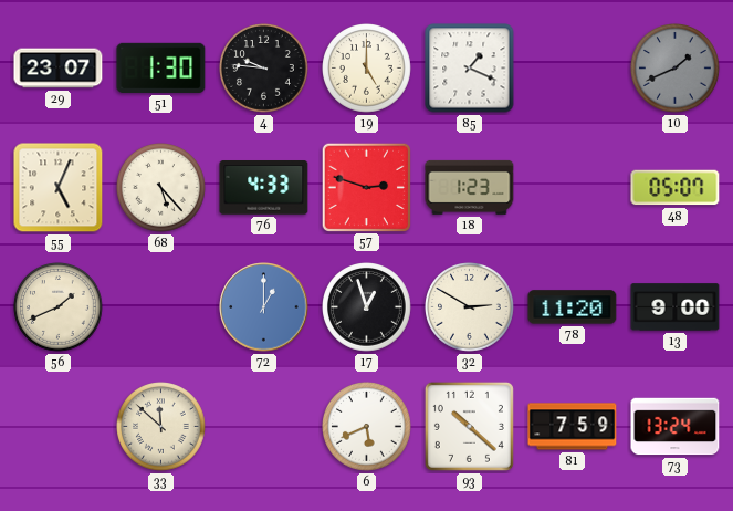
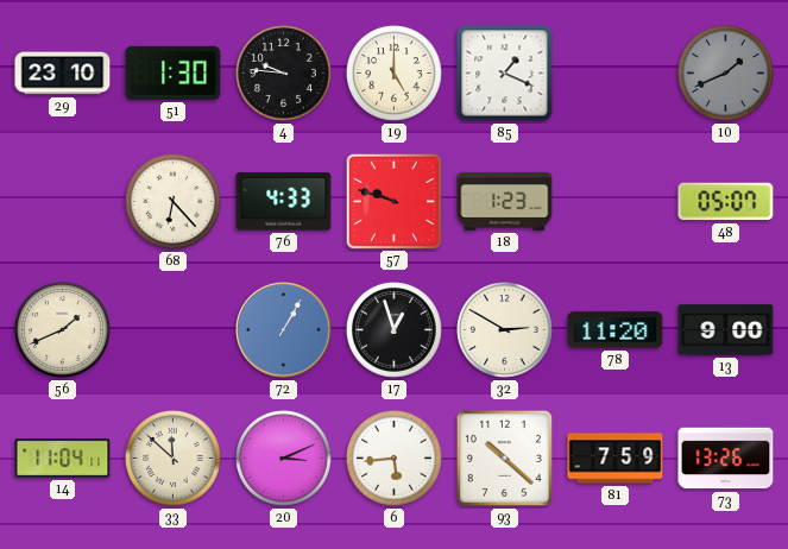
29: 23:07 -> 23:10 (63, 74)
55: 5:04 -> none (59, 188)
68: 5:23 -> 6:23 (174, 202)
57: 2:48 -> 9:48 (393, 201)
72: 1:00 -> 1:05 (284, 330)
14: none -> 11:04 (63, 459)
20: none -> 3:11 (284, 459)
6: 5:41 -> 5:44 (395, 459)
73: 13:24 -> 13:26 (726, 459)
